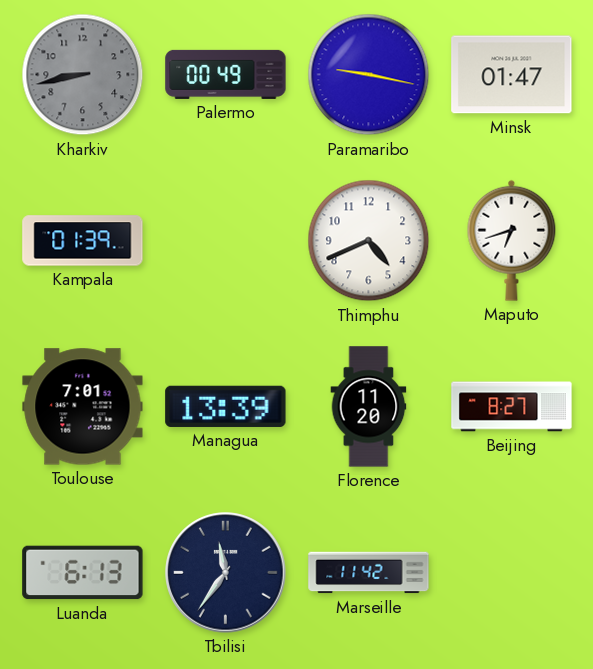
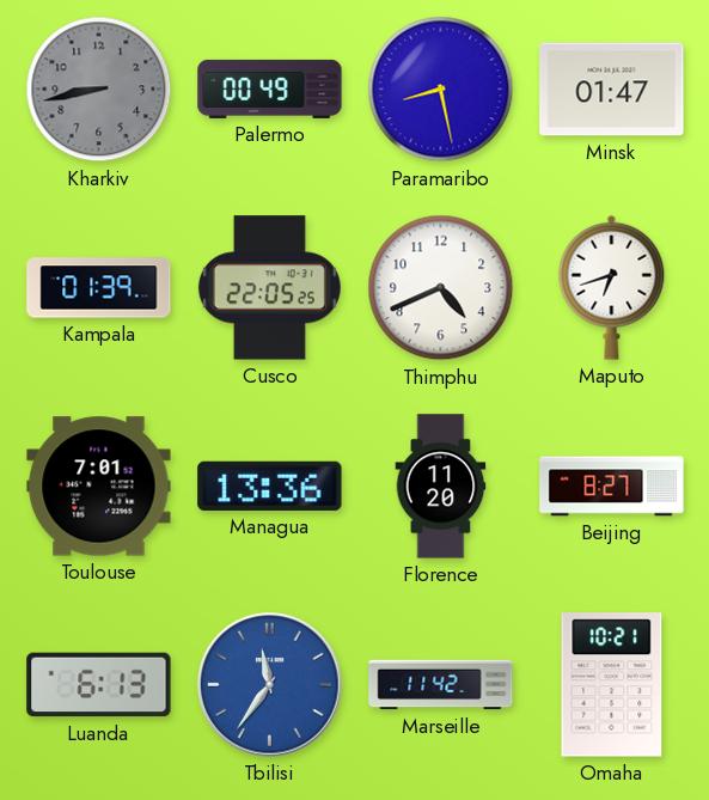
Paramaribo: 9:17 -> 8:28 (441, 90)
Cusco: none -> 22:05 (269, 288)
Managua: 13:39 -> 13:36 (270, 486)
Tbilisi dial: navy -> blue (270, 685)
Omaha: none -> 10:21 (612, 685)
